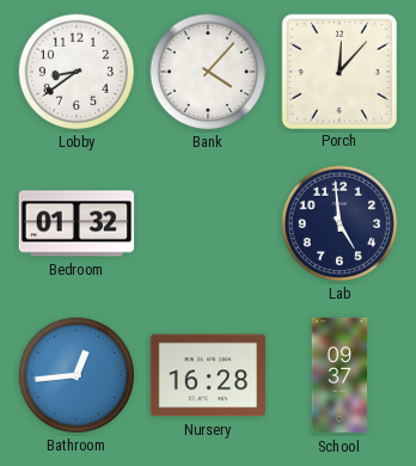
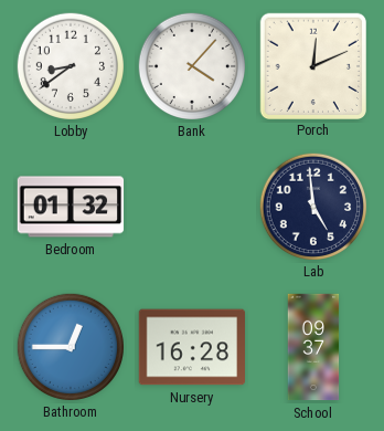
Porch: 12:07 -> 12:11 (312, 65)
Bathroom: 12:44 -> 12:45 (70, 346)
